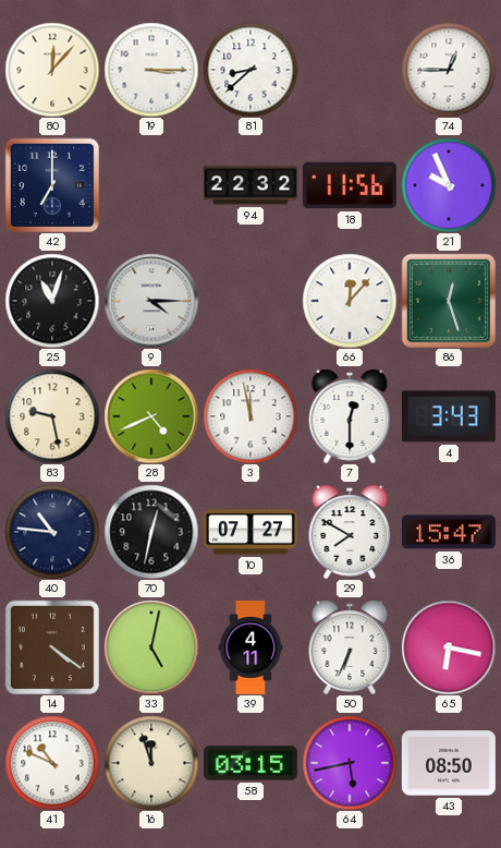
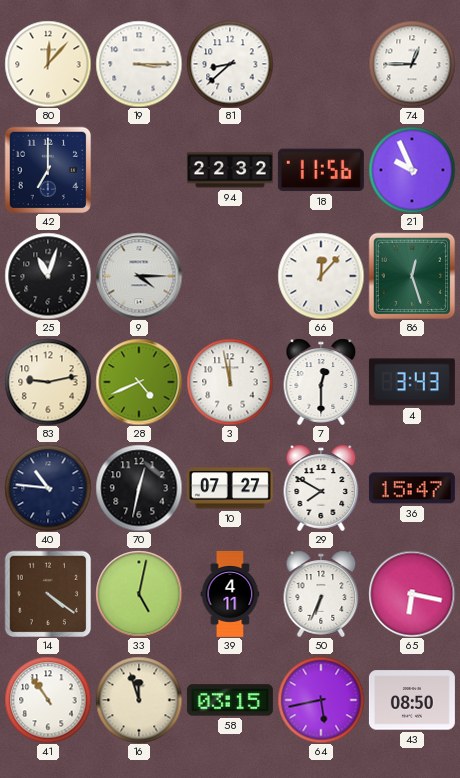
83: 9:28 -> 9:13 (48, 382)
41: 10:49 -> 10:54 (48, 700)
